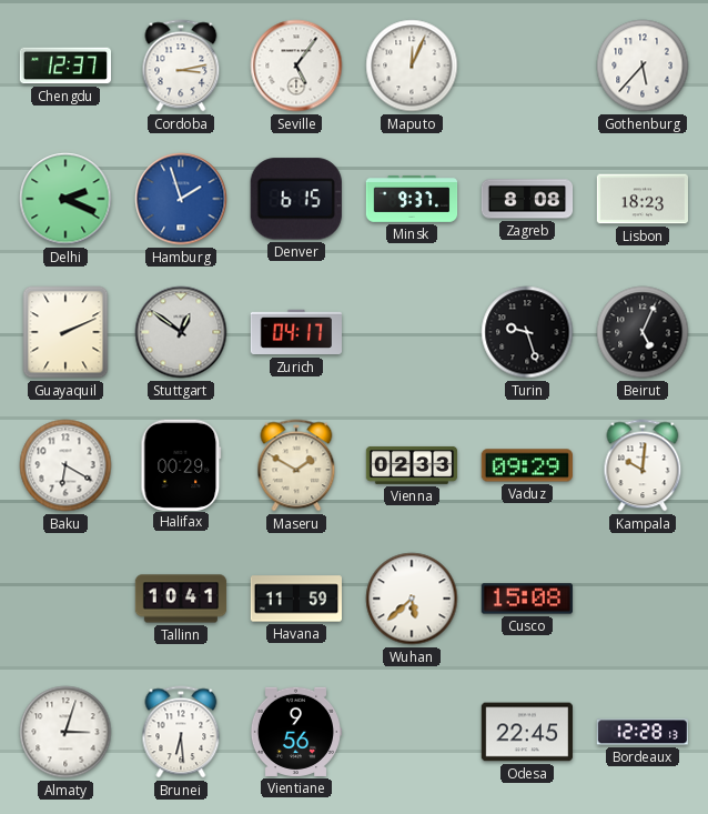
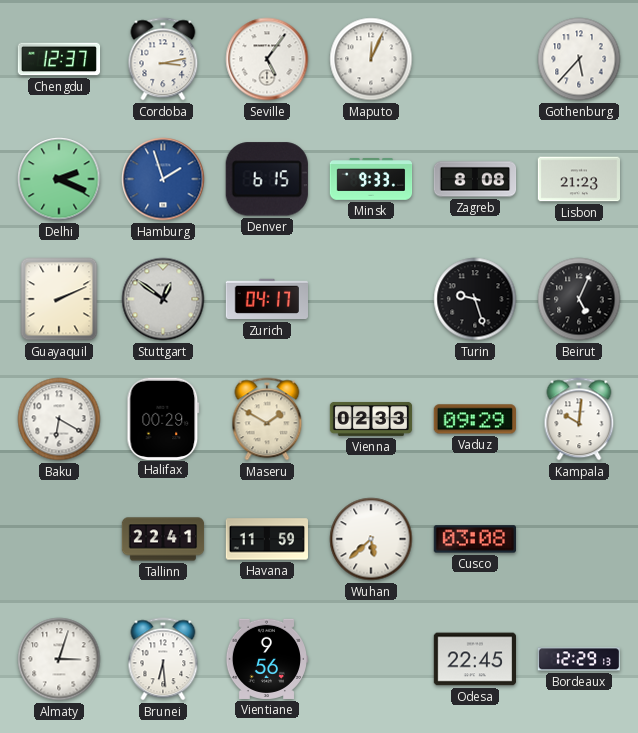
Minsk: 9:37 -> 9:33 (371, 180)
Lisbon: 18:23 -> 21:23 (578, 179)
Tallinn: 10:41 -> 22:41 (163, 539)
Cusco: 15:08 -> 03:08 (474, 539)
Bordeaux: 12:28 -> 12:29 (579, 659)
